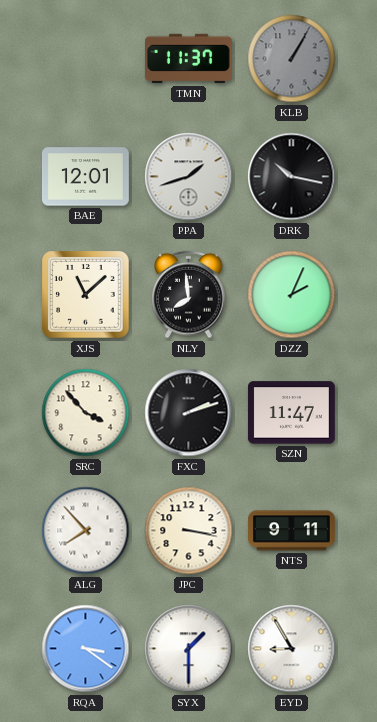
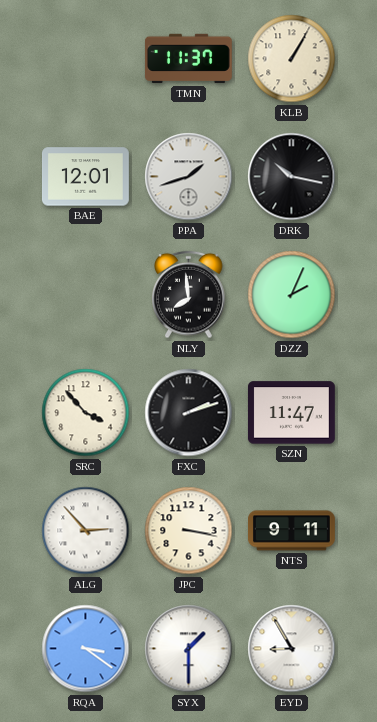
KLB dial: grey -> cream (292, 59)
XJS: 11:08 -> none (86, 295)
ALG: 7:53 -> 2:53 (86, 531)
